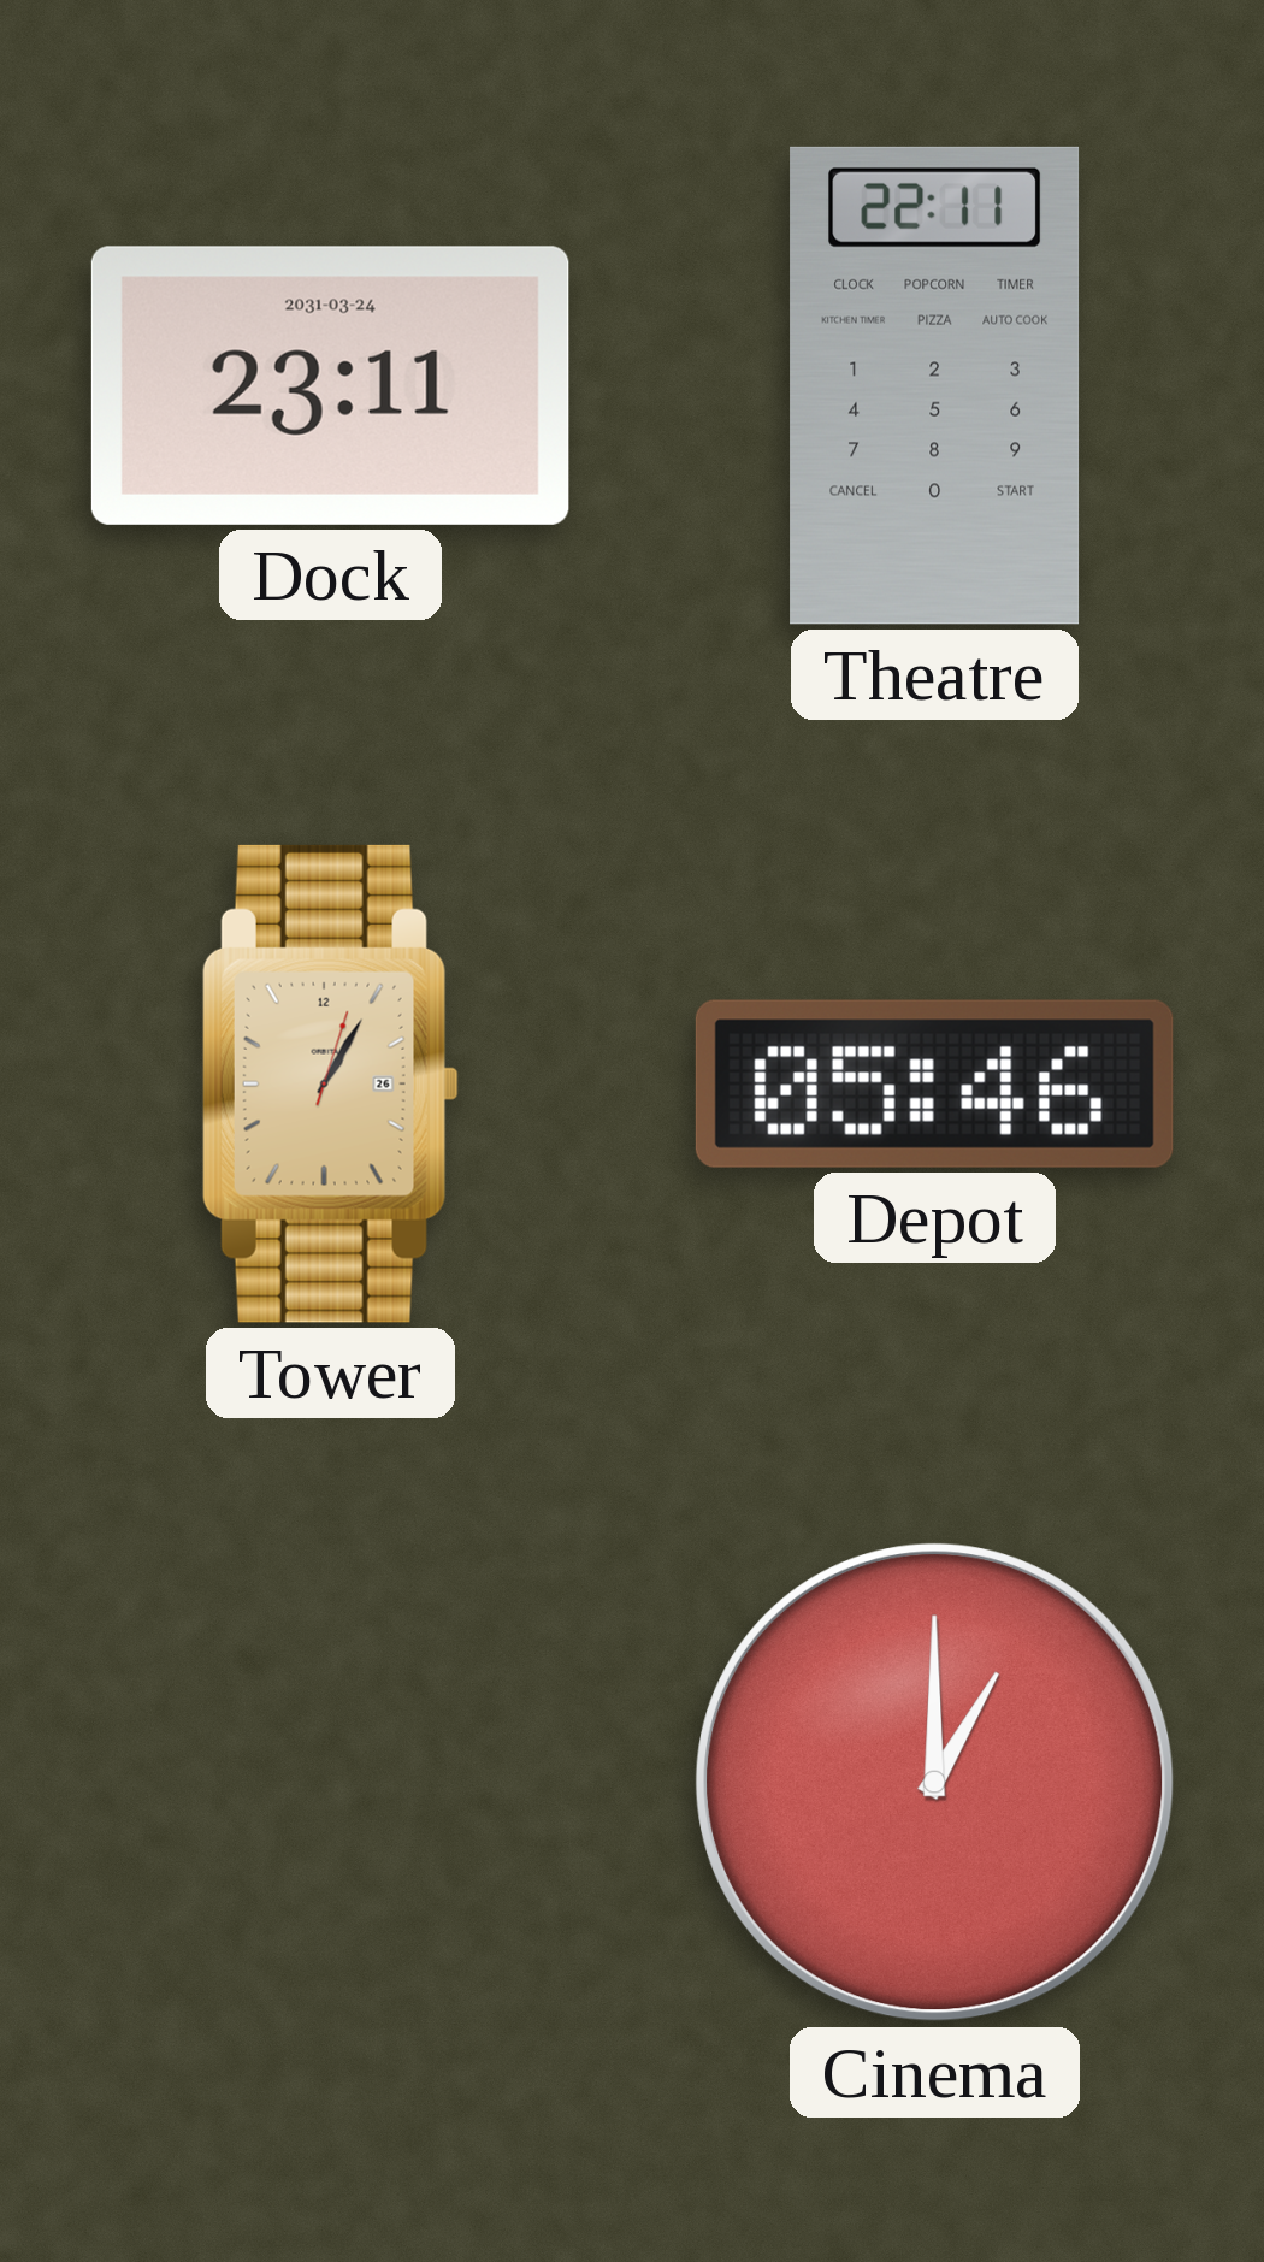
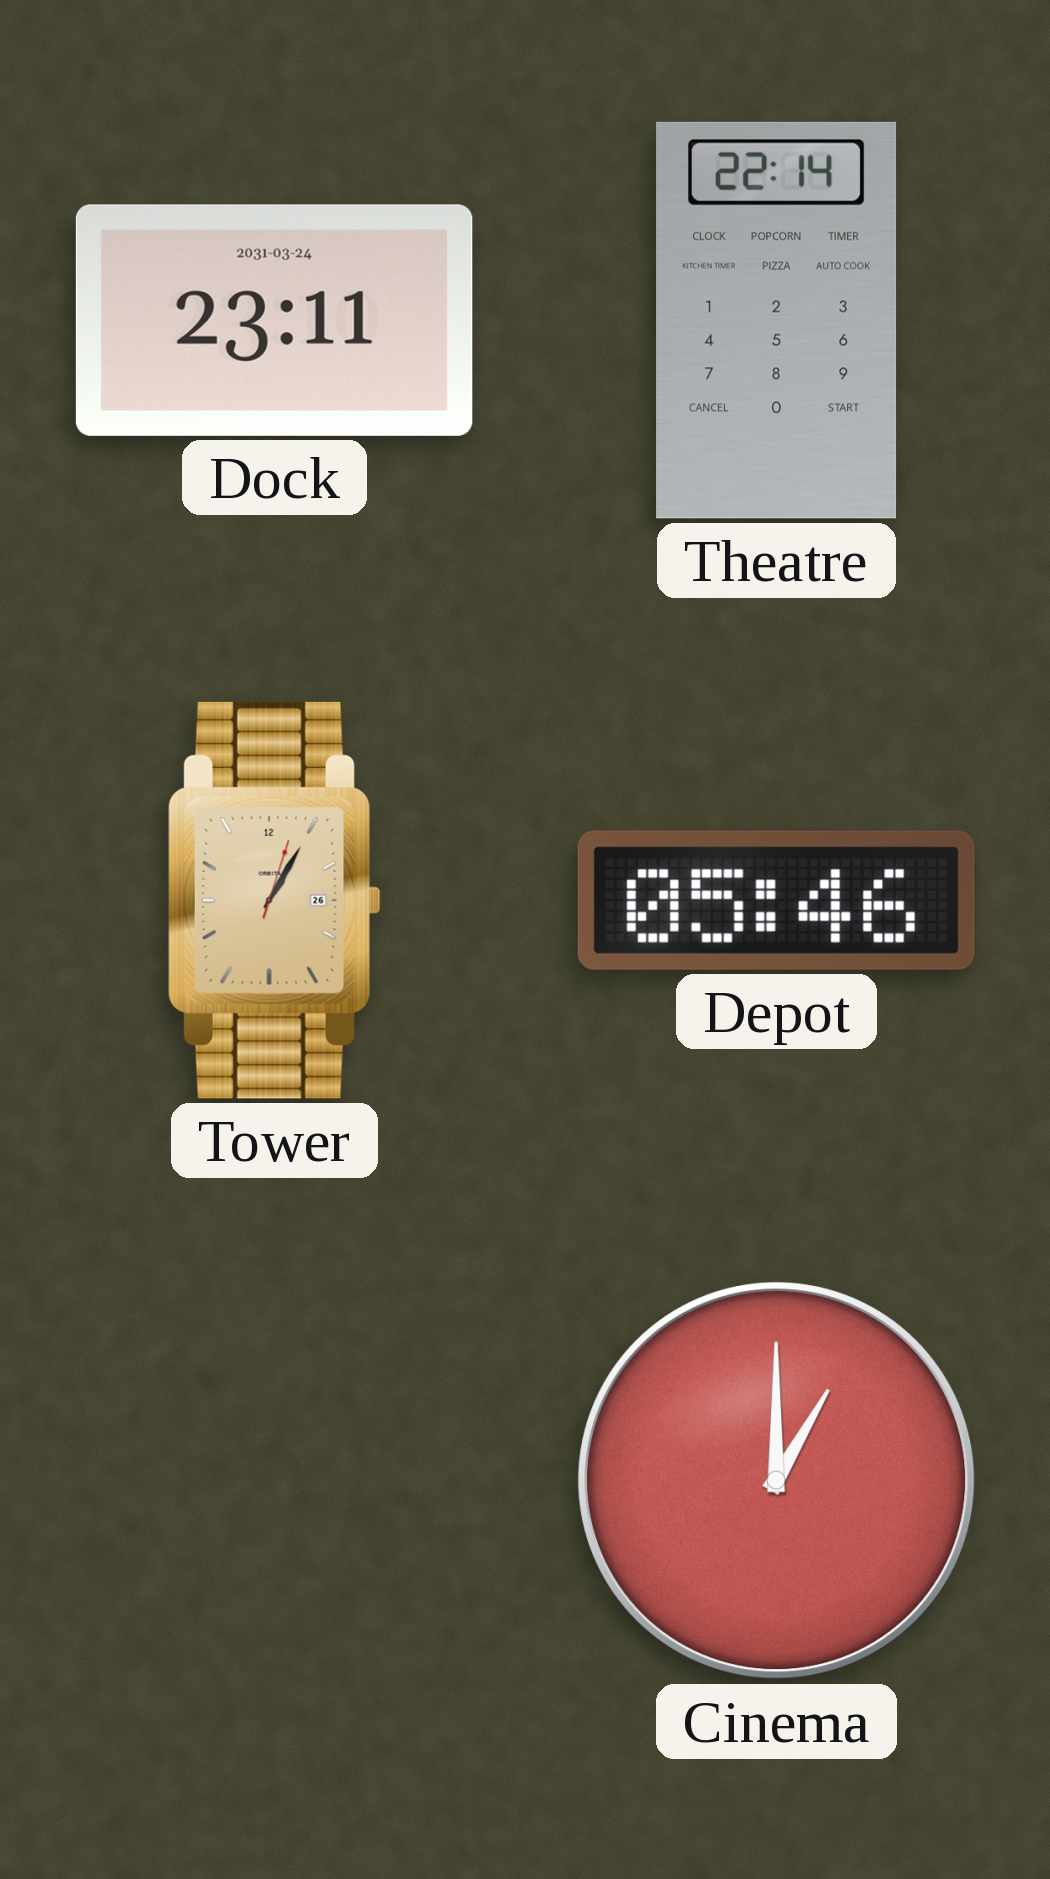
Theatre: 22:11 -> 22:14 (777, 320)
